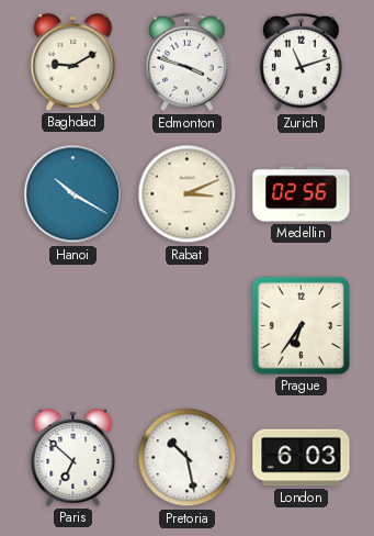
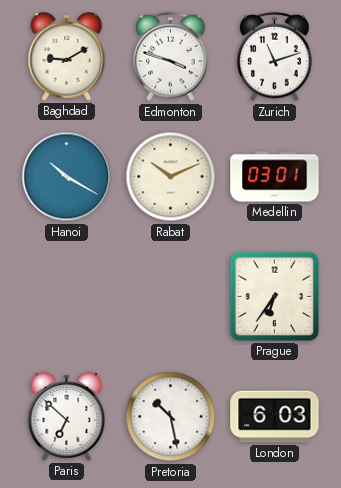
Rabat: 3:11 -> 10:11 (171, 177)
Medellin: 02:56 -> 03:01 (275, 177)
